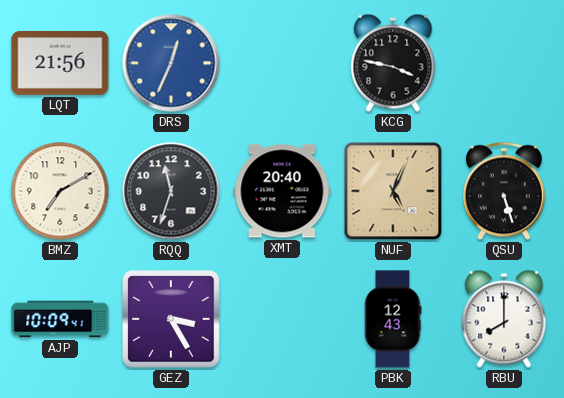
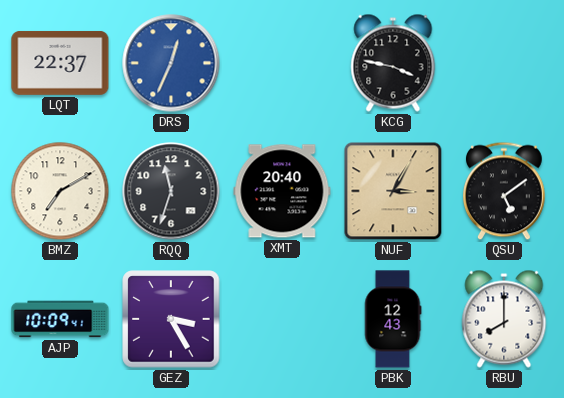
LQT: 21:56 -> 22:37 (60, 63)
NUF: 5:04 -> 3:05 (393, 191)
QSU: 5:27 -> 5:09 (505, 191)
